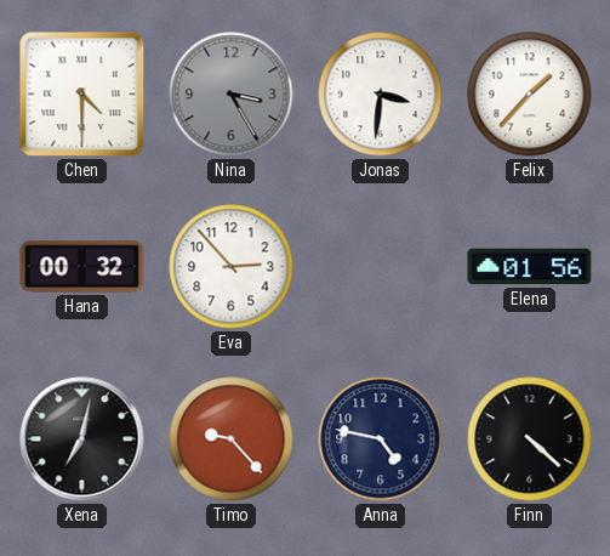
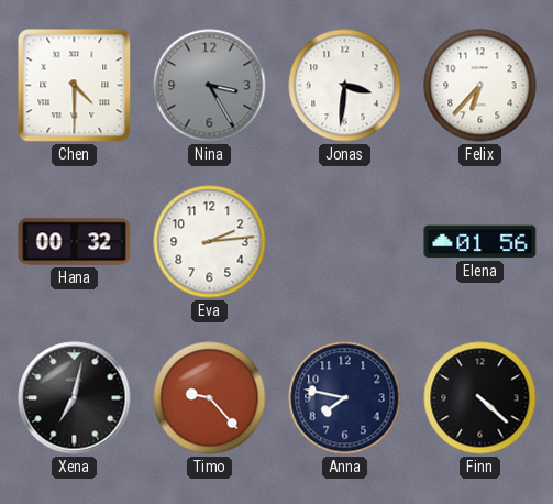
Felix: 1:37 -> 6:37 (480, 86)
Eva: 2:53 -> 2:14 (210, 242)
Anna: 4:47 -> 7:47 (345, 398)
